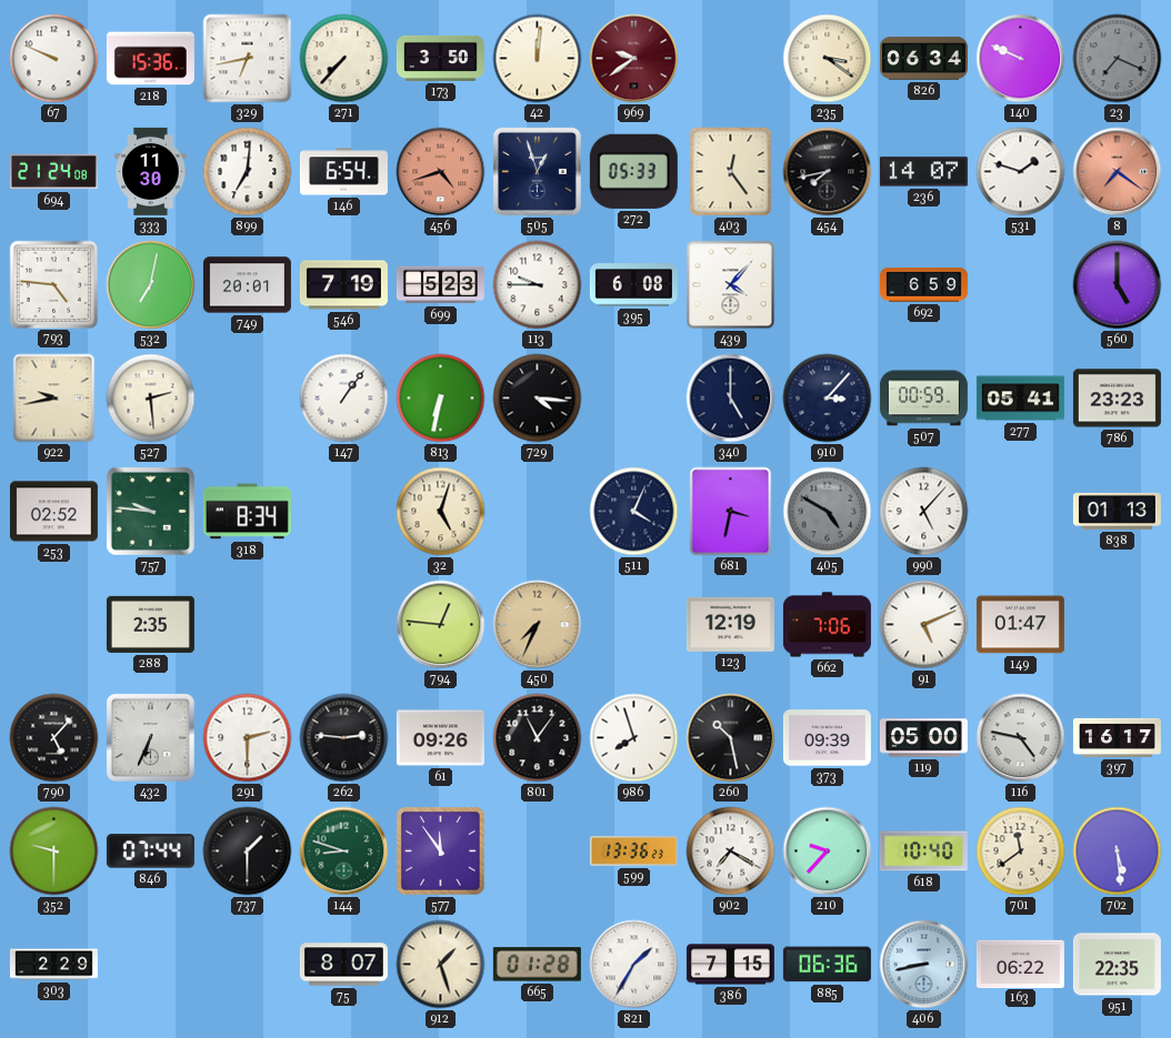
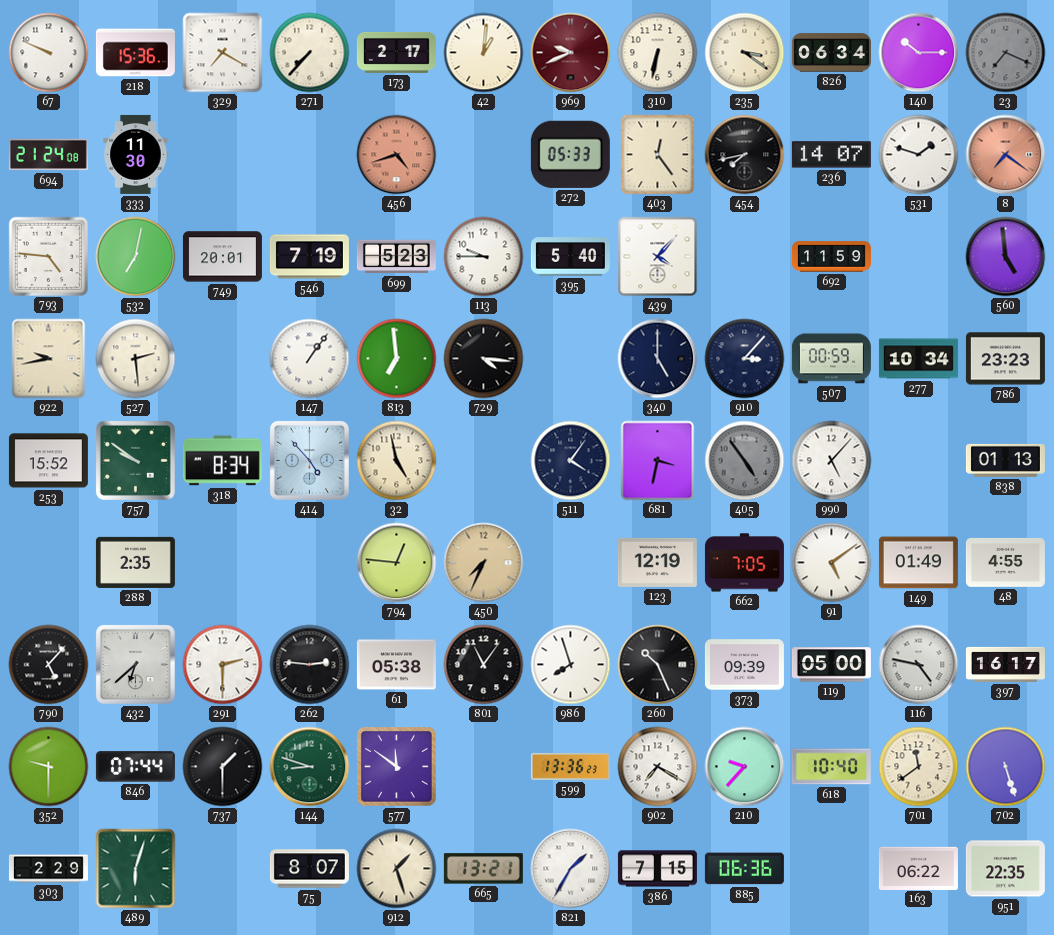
329: 6:43 -> 7:20 (223, 53)
173: 3:50 -> 2:17 (396, 52)
42: 12:01 -> 1:01 (484, 53)
969: 9:39 -> 9:41 (571, 53)
310: none -> 6:32 (658, 53)
140: 9:49 -> 10:15 (919, 53)
899: 7:01 -> none (248, 172)
146: 6:54 -> none (343, 172)
505: 12:57 -> none (537, 171)
395: 6:08 -> 5:40 (570, 257)
692: 6:59 -> 11:59 (831, 257)
560: 5:00 -> 4:59 (1006, 257)
813: 6:32 -> 6:59 (397, 359)
277: 05:41 -> 10:34 (918, 359)
253: 02:52 -> 15:52 (48, 461)
757: 9:46 -> 9:51 (135, 460)
414: none -> 4:53 (309, 460)
32: 5:03 -> 4:58 (397, 461)
511: 4:04 -> 4:06 (571, 461)
405: 4:50 -> 4:54 (745, 461)
662: 7:06 -> 7:05 (744, 563)
91: 5:11 -> 5:09 (832, 563)
149: 01:47 -> 01:49 (918, 563)
48: none -> 4:55 (1005, 562)
432: 6:34 -> 6:38 (135, 664)
61: 09:26 -> 05:38 (396, 665)
260: 10:28 -> 10:26 (658, 665)
577: 11:54 -> 11:51 (397, 767)
702: 5:29 -> 5:27 (1006, 767)
489: none -> 6:03 (136, 869)
665: 01:28 -> 13:21 (483, 869)
406: 8:43 -> none (924, 965)
